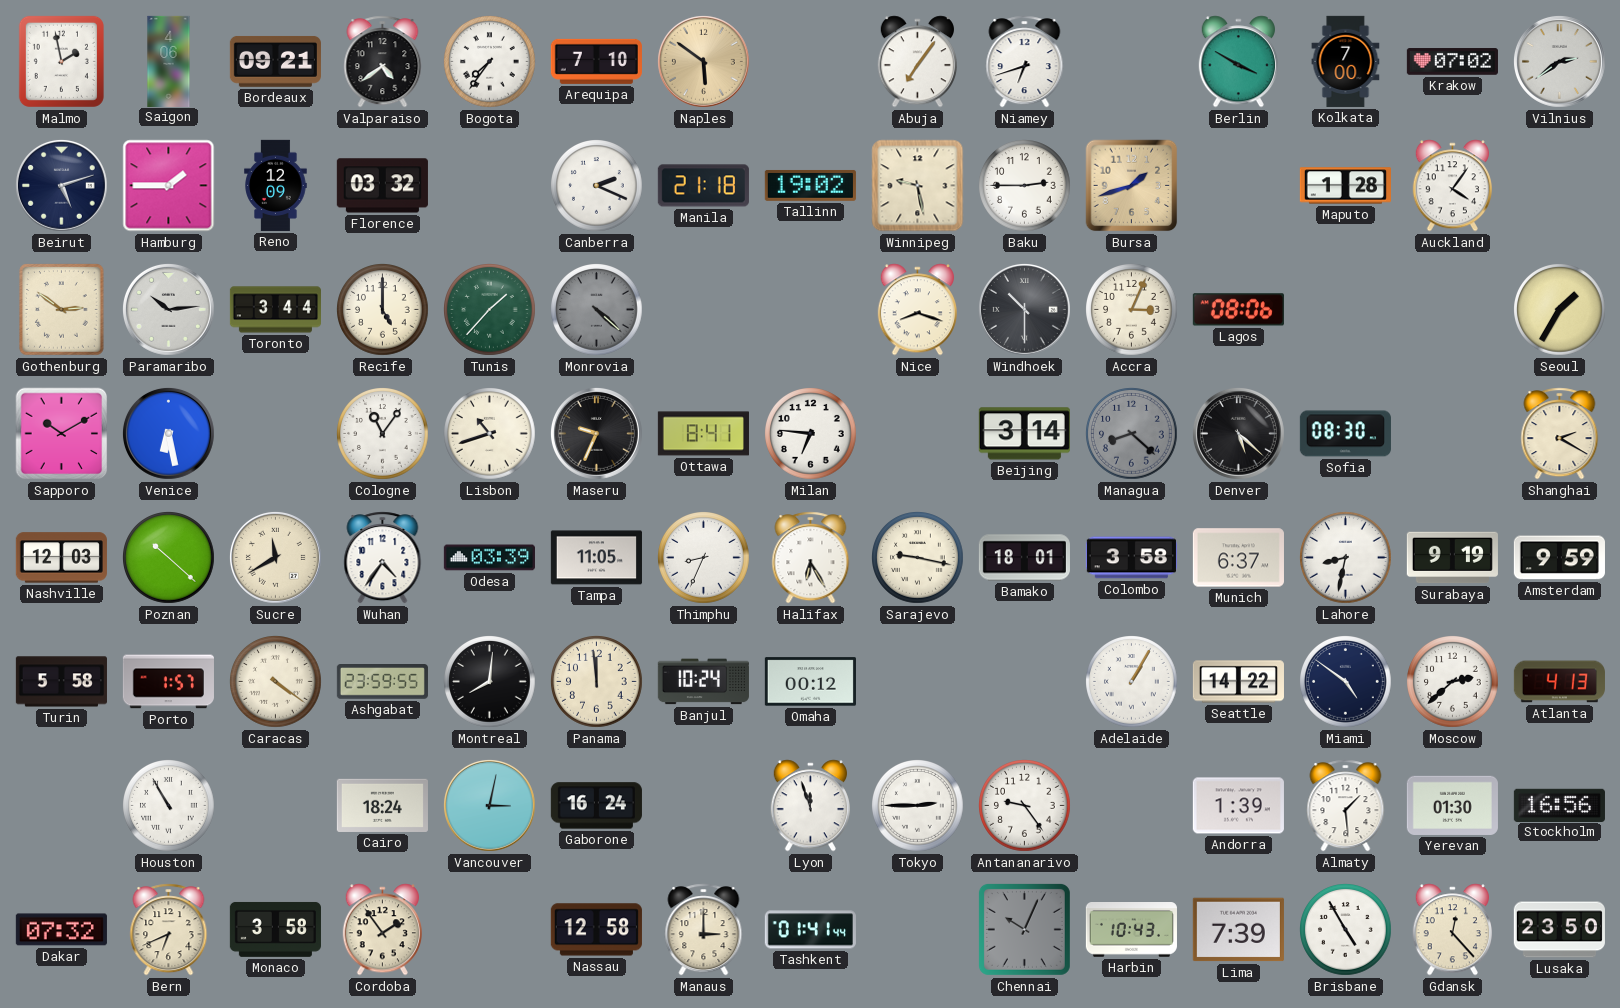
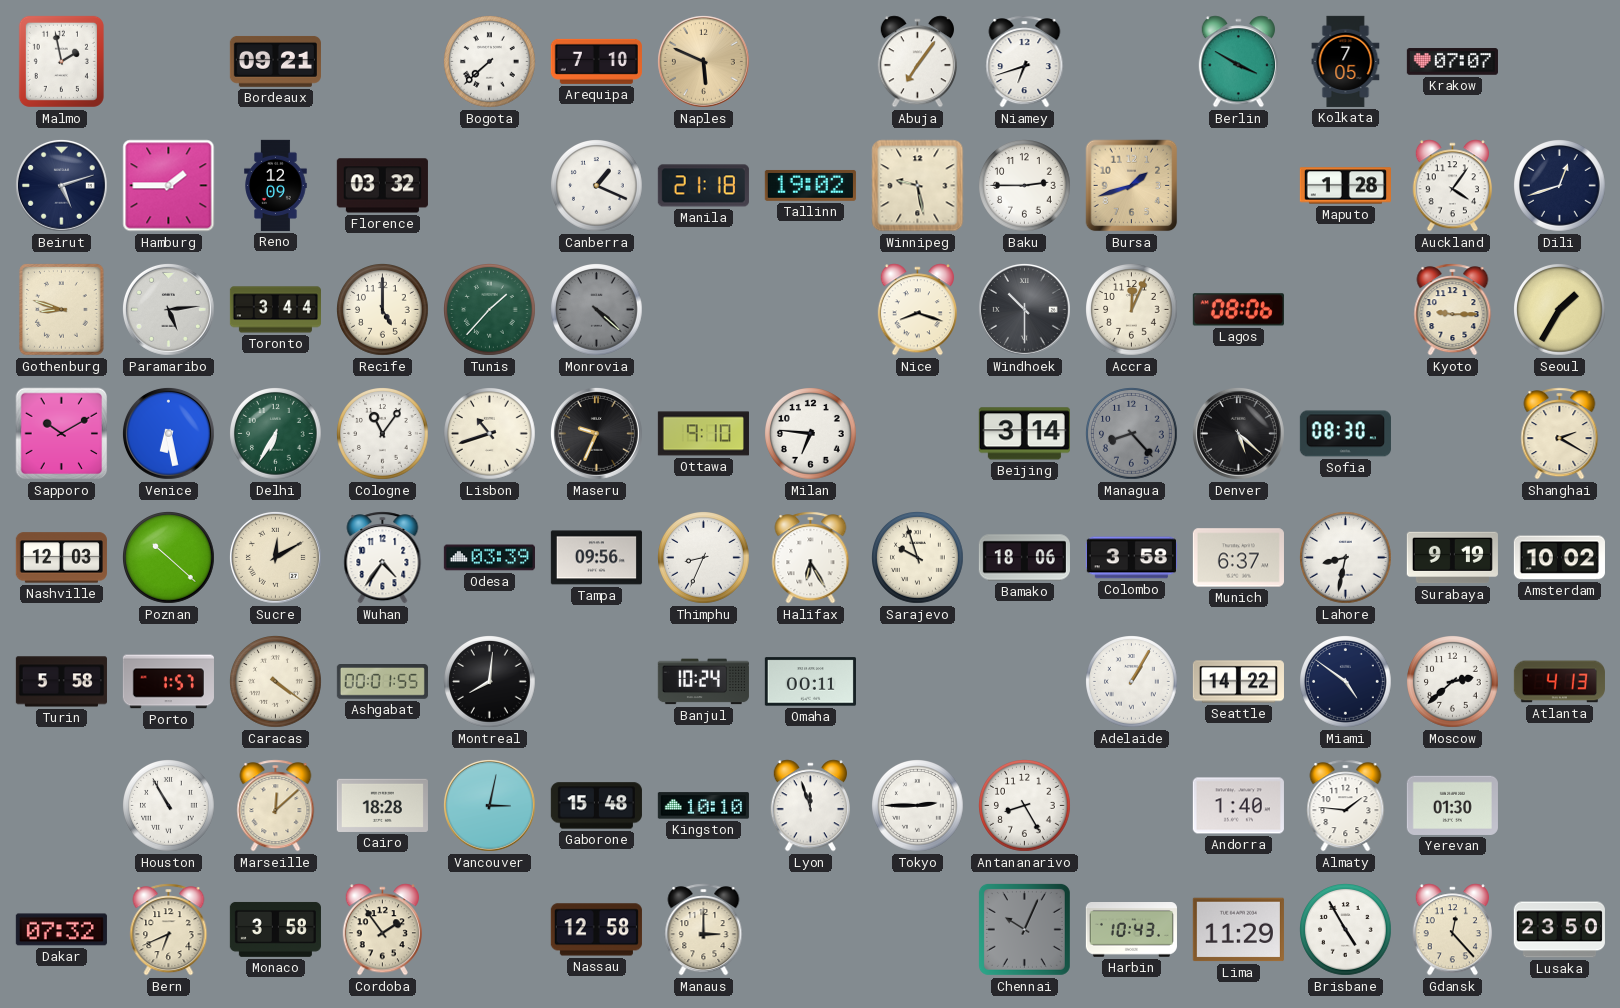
Saigon: 4:06 -> none (169, 61)
Valparaiso: 4:39 -> none (383, 62)
Bogota: 7:36 -> 7:38 (490, 62)
Naples: 5:51 -> 5:49 (703, 61)
Kolkata: 7:00 -> 7:05 (1346, 61)
Krakow: 07:02 -> 07:07 (1452, 62)
Vilnius: 2:39 -> none (1559, 61)
Canberra: 2:19 -> 1:19 (597, 186)
Dili: none -> 12:42 (1560, 186)
Gothenburg: 2:51 -> 8:48 (62, 310)
Paramaribo: 10:14 -> 5:14 (168, 309)
Accra: 3:04 -> 12:04 (1132, 310)
Kyoto: none -> 9:15 (1453, 310)
Delhi: none -> 6:35 (276, 434)
Ottawa: 8:41 -> 9:10 (703, 434)
Managua: 8:22 -> 8:23 (1132, 434)
Sucre: 11:40 -> 12:10 (275, 557)
Tampa: 11:05 -> 09:56 (596, 558)
Sarajevo: 9:17 -> 9:57 (918, 558)
Bamako: 18:01 -> 18:06 (1024, 558)
Amsterdam: 9:59 -> 10:02 (1559, 558)
Ashgabat: 23:59 -> 00:01 (382, 682)
Panama: 11:59 -> none (597, 682)
Omaha: 00:12 -> 00:11 (810, 682)
Marseille: none -> 12:08 (276, 806)
Cairo: 18:24 -> 18:28 (382, 805)
Gaborone: 16:24 -> 15:48 (596, 806)
Kingston: none -> 10:10 (703, 806)
Antananarivo: 9:24 -> 8:25 (1025, 806)
Andorra: 1:39 -> 1:40 (1238, 806)
Almaty: 1:29 -> 1:46 (1346, 806)
Stockholm: 16:56 -> none (1559, 805)
Tashkent: 01:41 -> none (810, 930)
Lima: 7:39 -> 11:29 (1238, 930)
